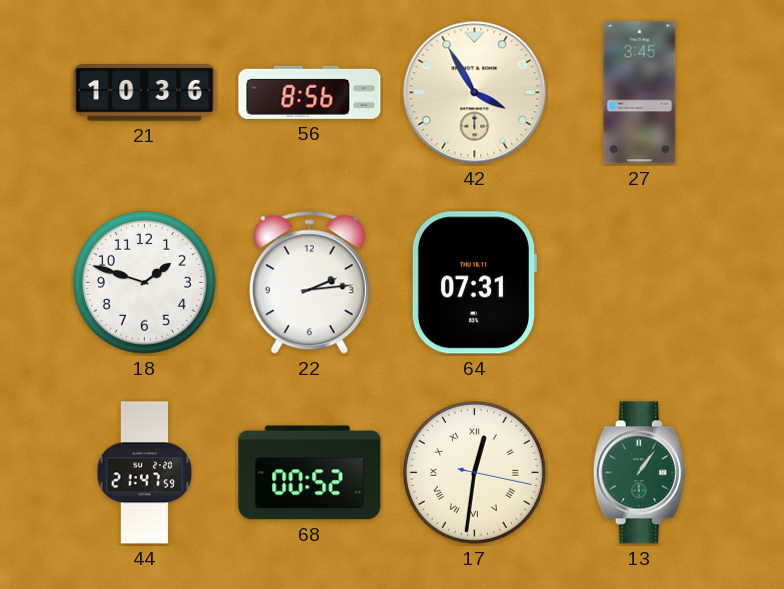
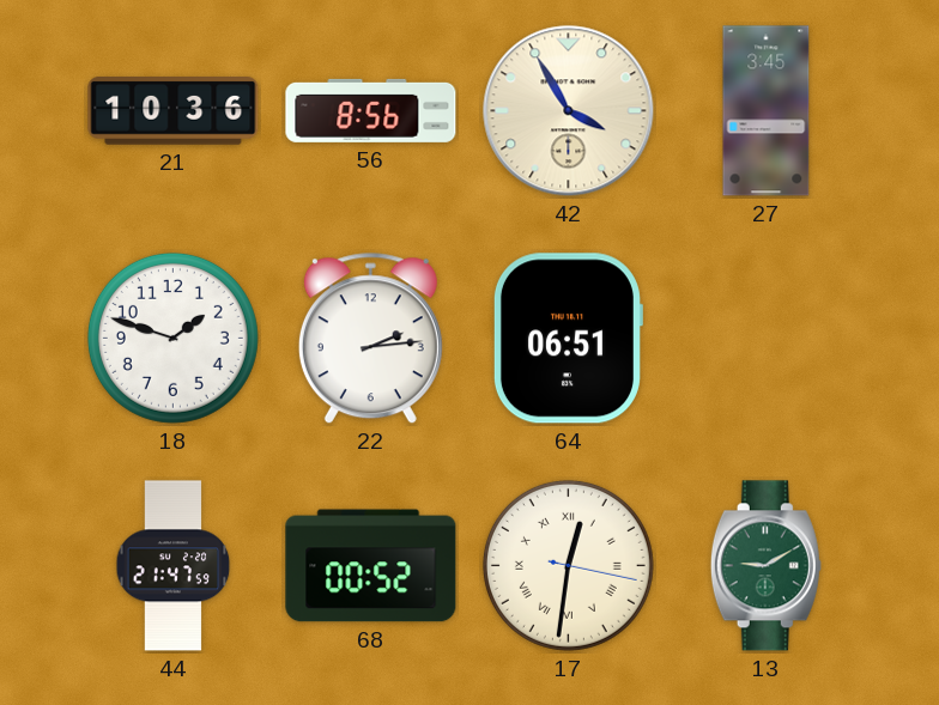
64: 07:31 -> 06:51 (568, 339)
13: 1:06 -> 9:10 (765, 566)
